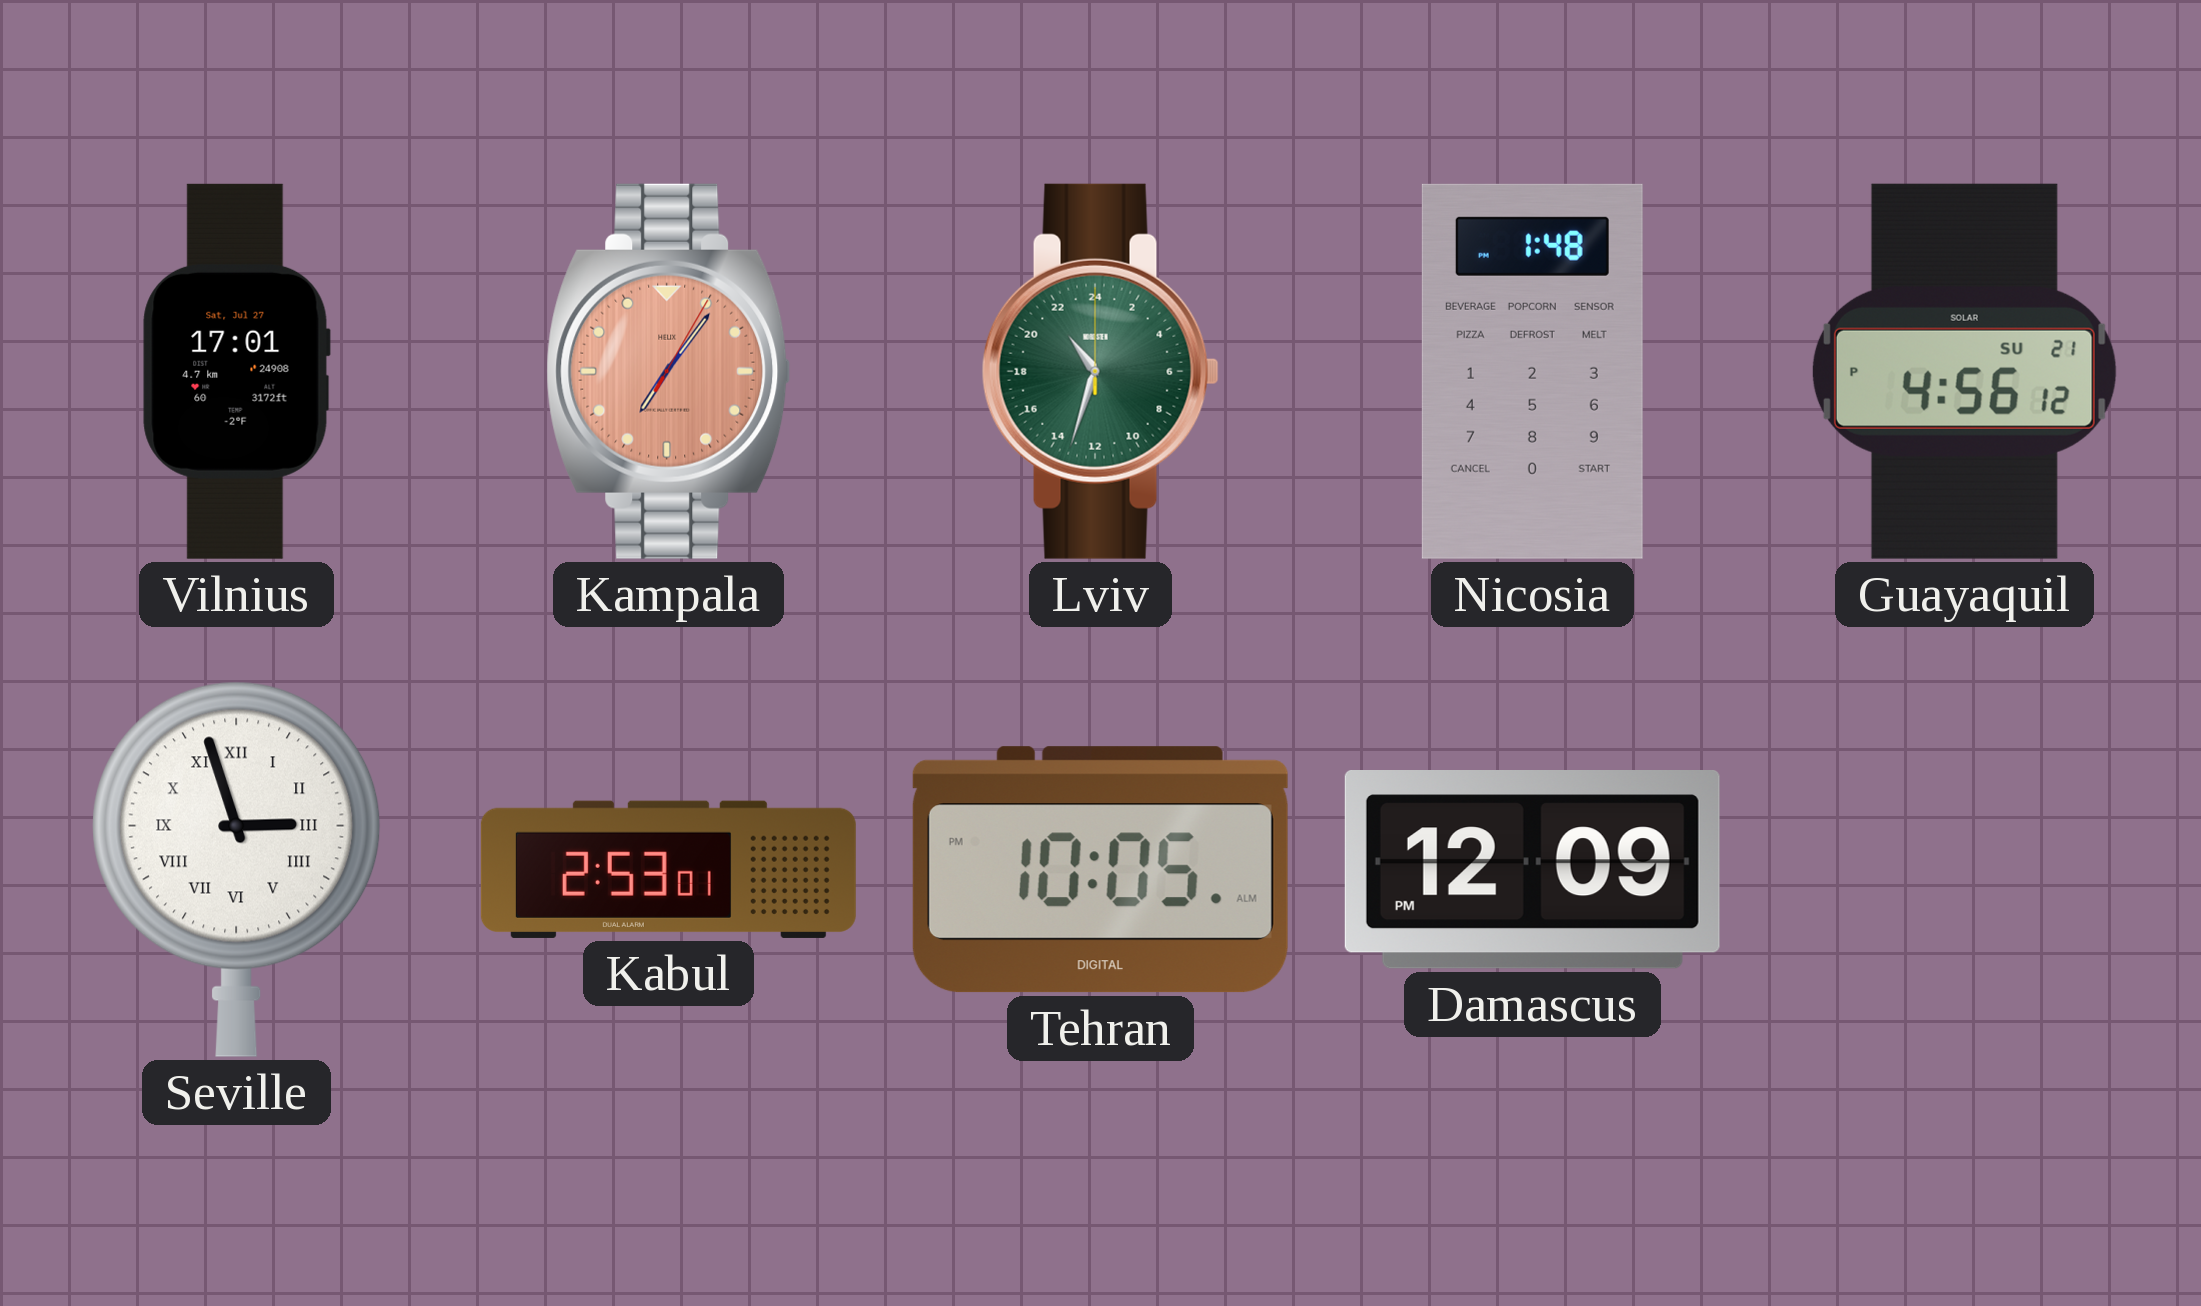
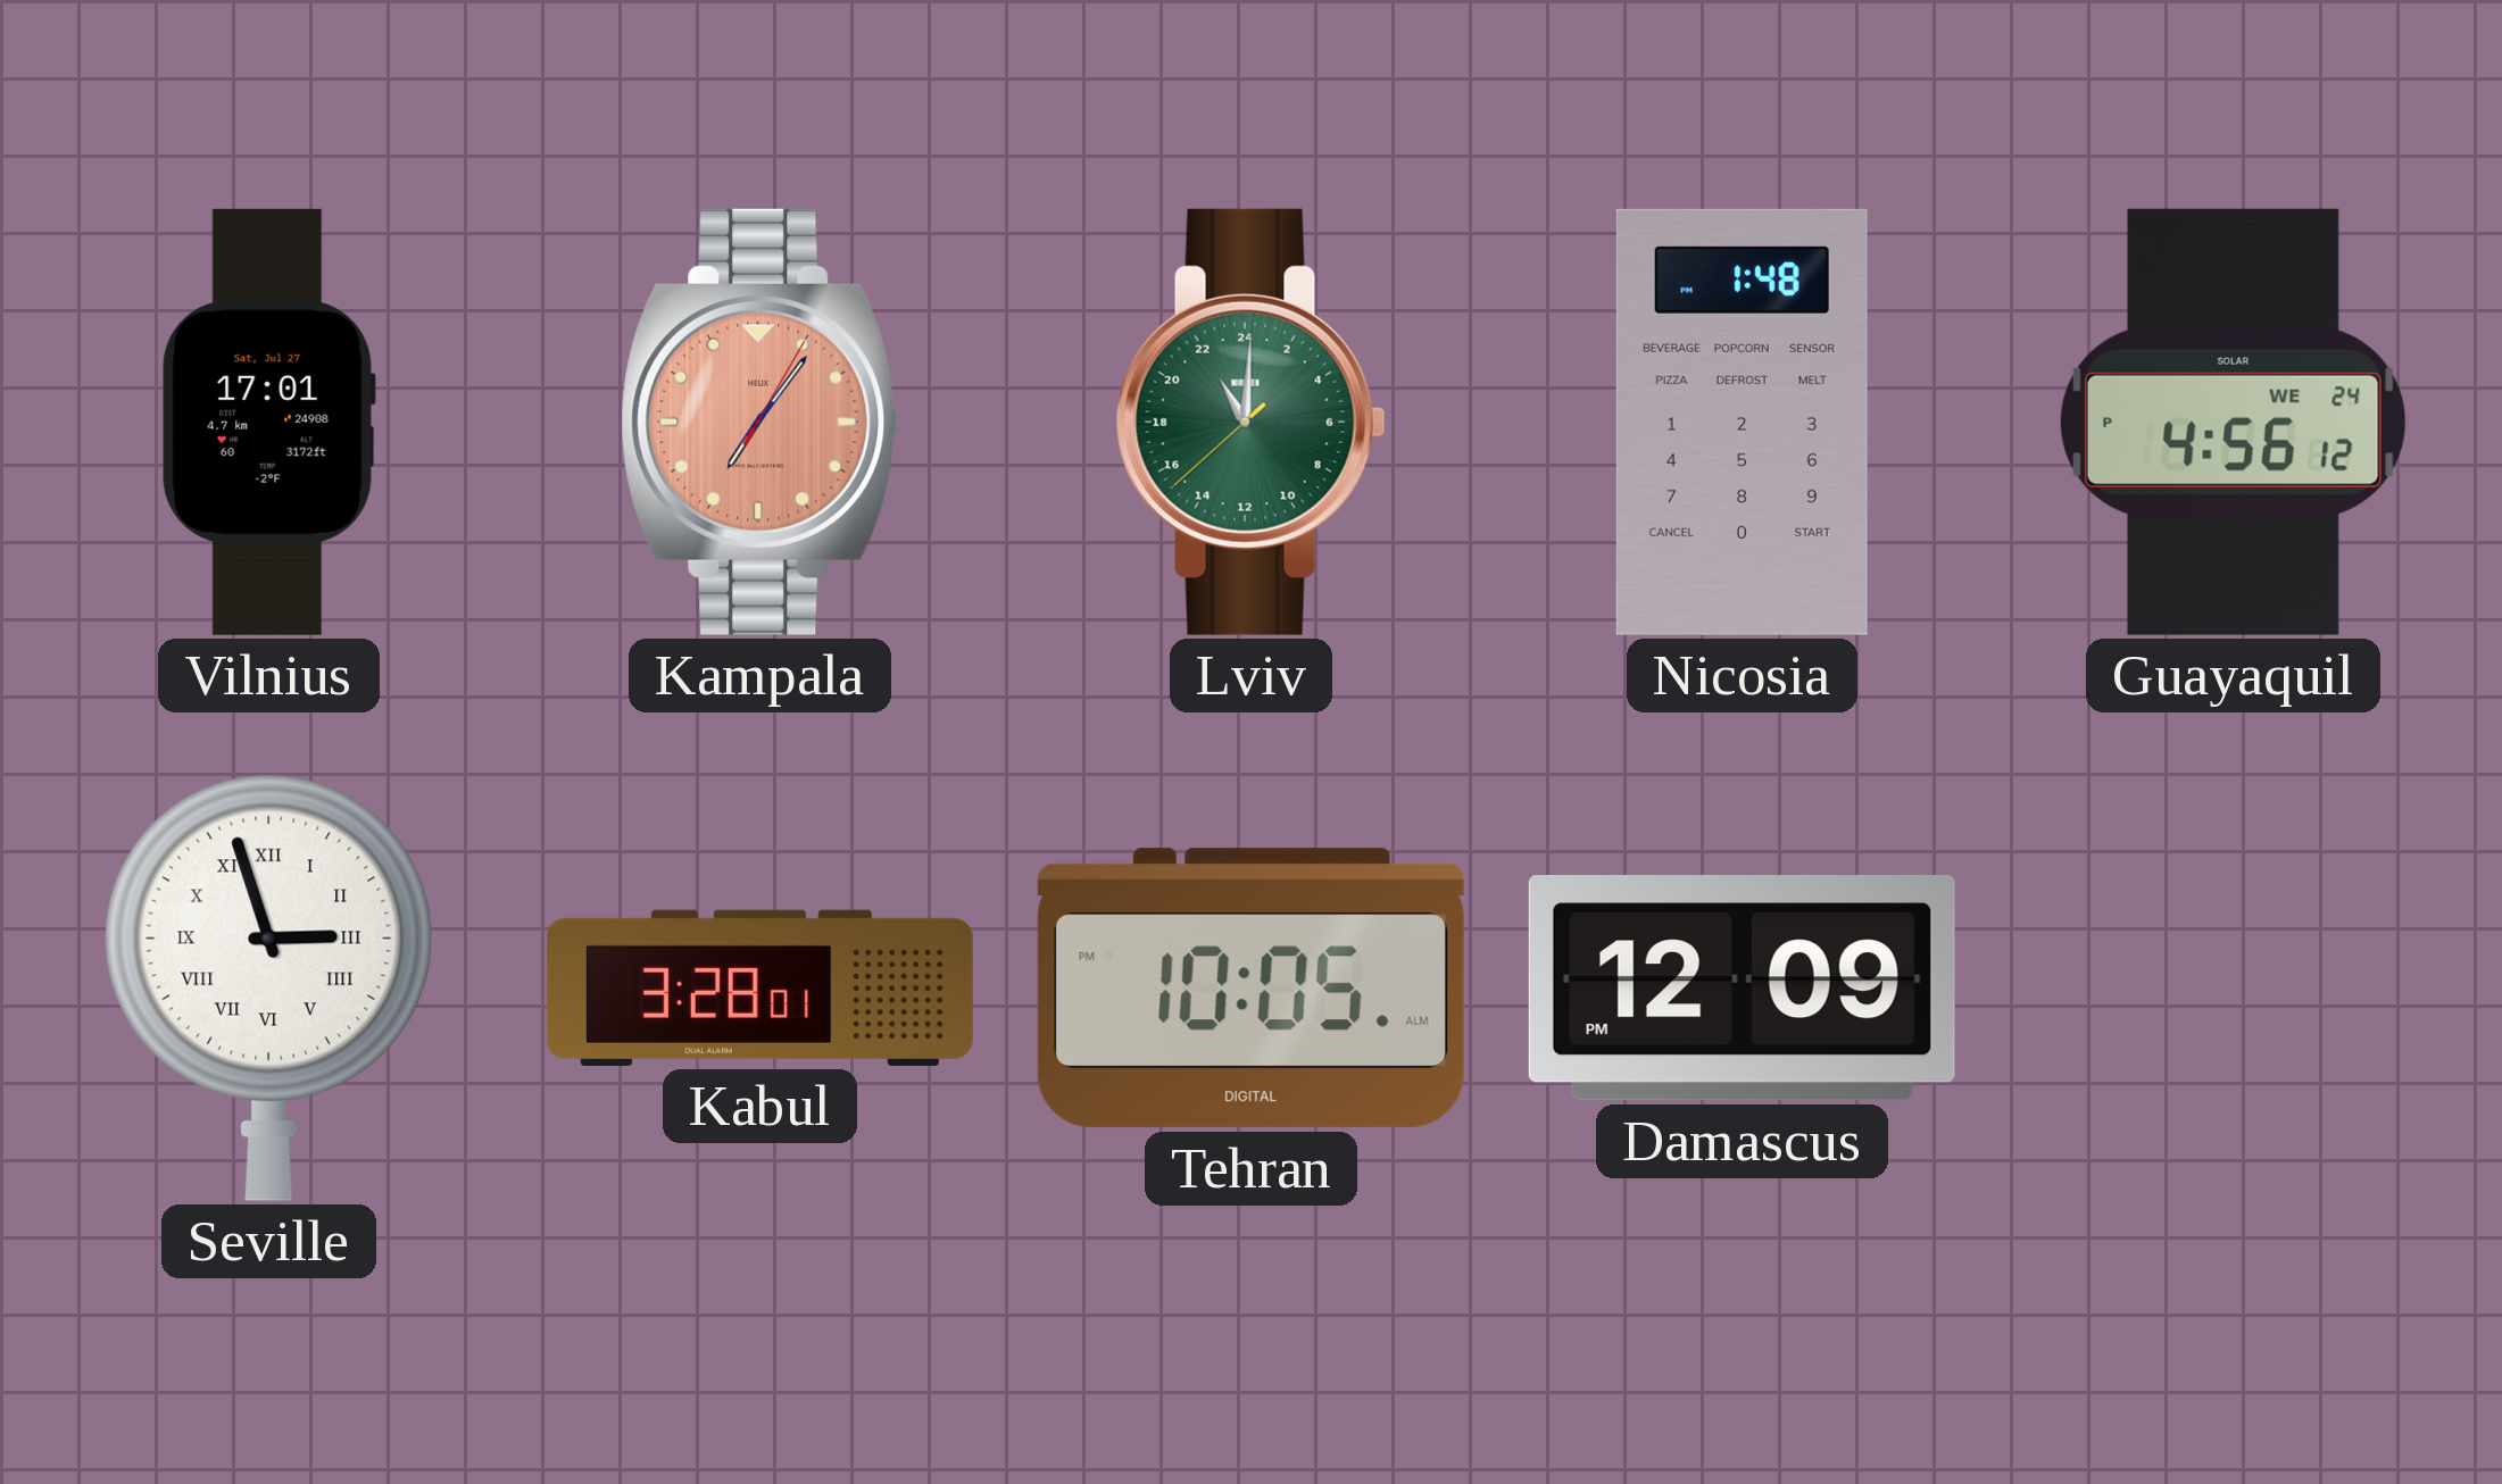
Lviv: 21:33 -> 22:00 (1250, 422)
Guayaquil date: SU 21 -> WE 24 (2233, 422)
Kabul: 2:53 -> 3:28 (759, 987)
